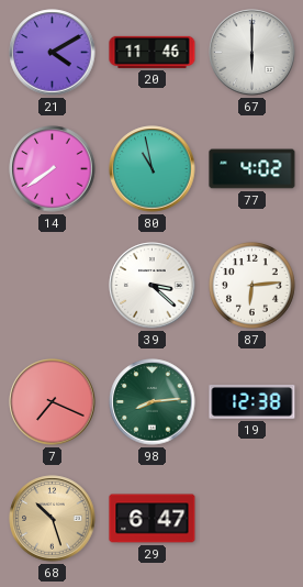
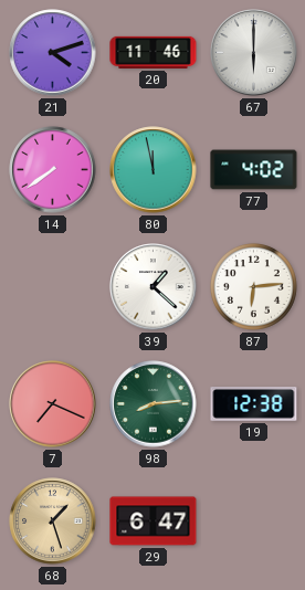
21: 4:10 -> 4:12 (53, 53)
80: 10:58 -> 11:58 (154, 170)
39: 3:22 -> 1:22 (154, 287)
68: 10:27 -> 1:27 (53, 521)
